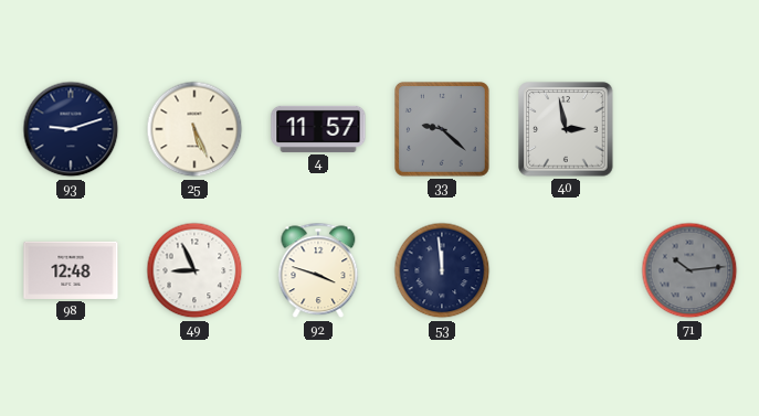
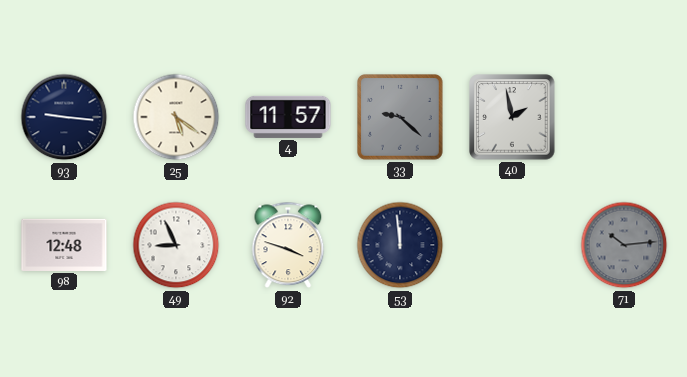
93: 9:12 -> 9:16 (64, 117)
25: 5:26 -> 5:21 (176, 117)
40: 2:58 -> 1:58 (512, 117)
